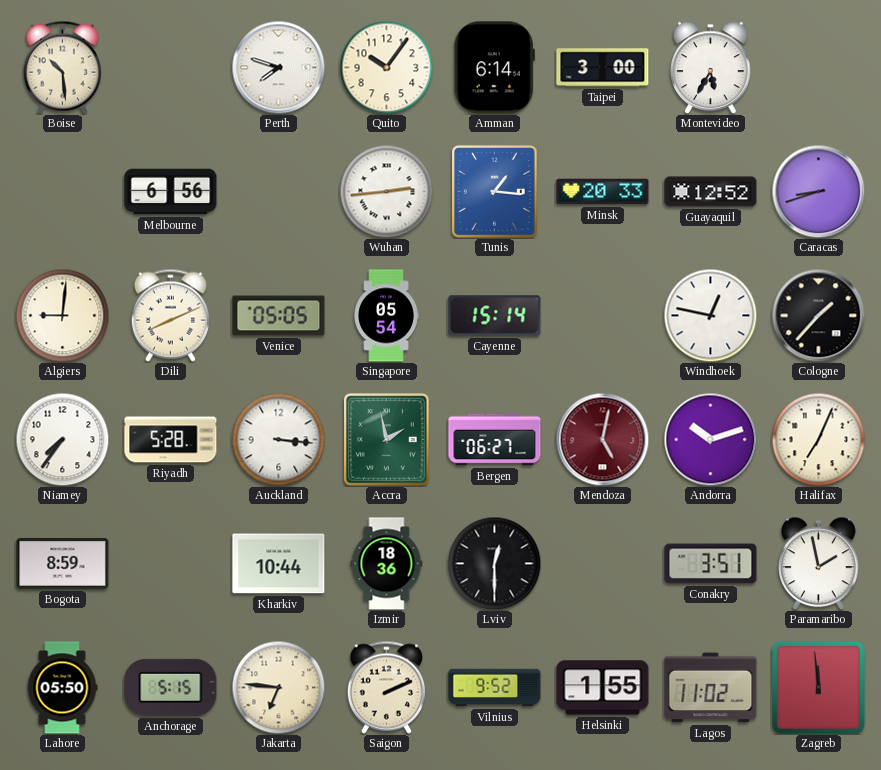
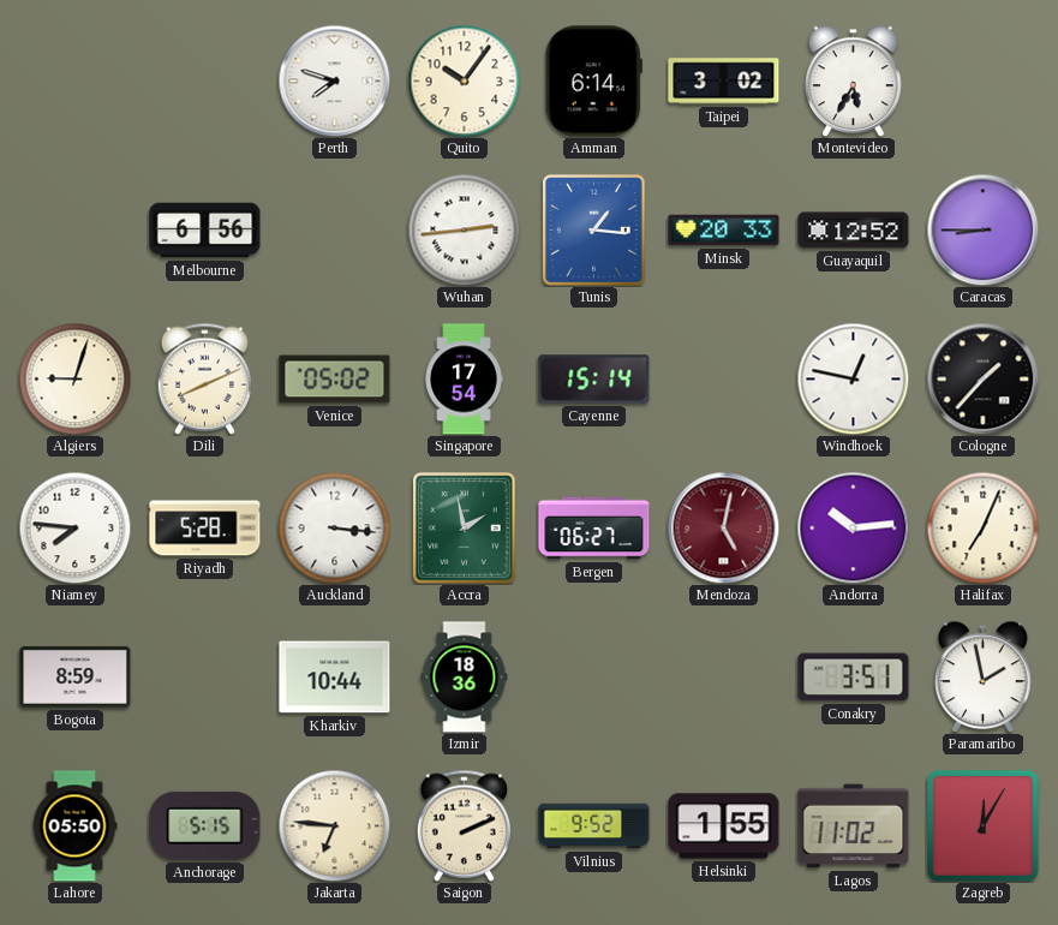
Boise: 10:29 -> none (62, 67)
Taipei: 3:00 -> 3:02 (724, 82)
Caracas: 8:42 -> 8:45 (982, 229)
Algiers: 9:01 -> 9:03 (74, 378)
Venice: 05:05 -> 05:02 (335, 380)
Singapore: 05:54 -> 17:54 (464, 380)
Niamey: 7:36 -> 7:46 (74, 527)
Andorra: 10:12 -> 10:14 (853, 527)
Lviv: 12:30 -> none (494, 563)
Zagreb: 11:59 -> 12:05 (984, 826)
